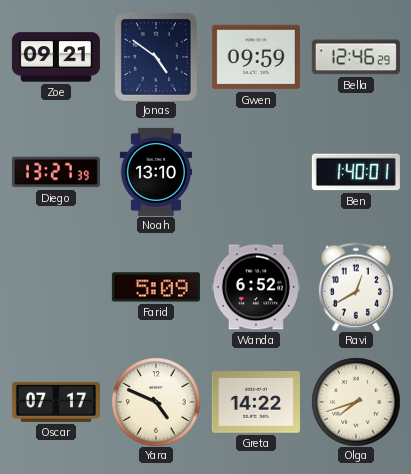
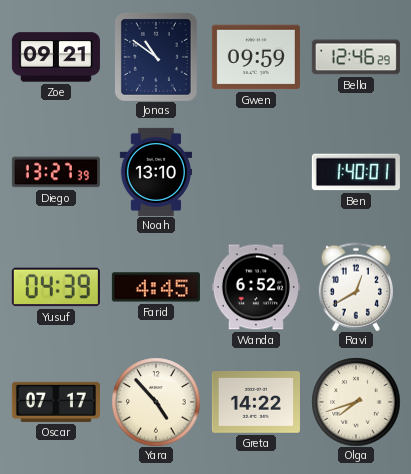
Jonas: 4:51 -> 10:51 (156, 57)
Yusuf: none -> 04:39 (56, 287)
Farid: 5:09 -> 4:45 (156, 287)
Yara: 4:49 -> 4:53 (156, 402)
